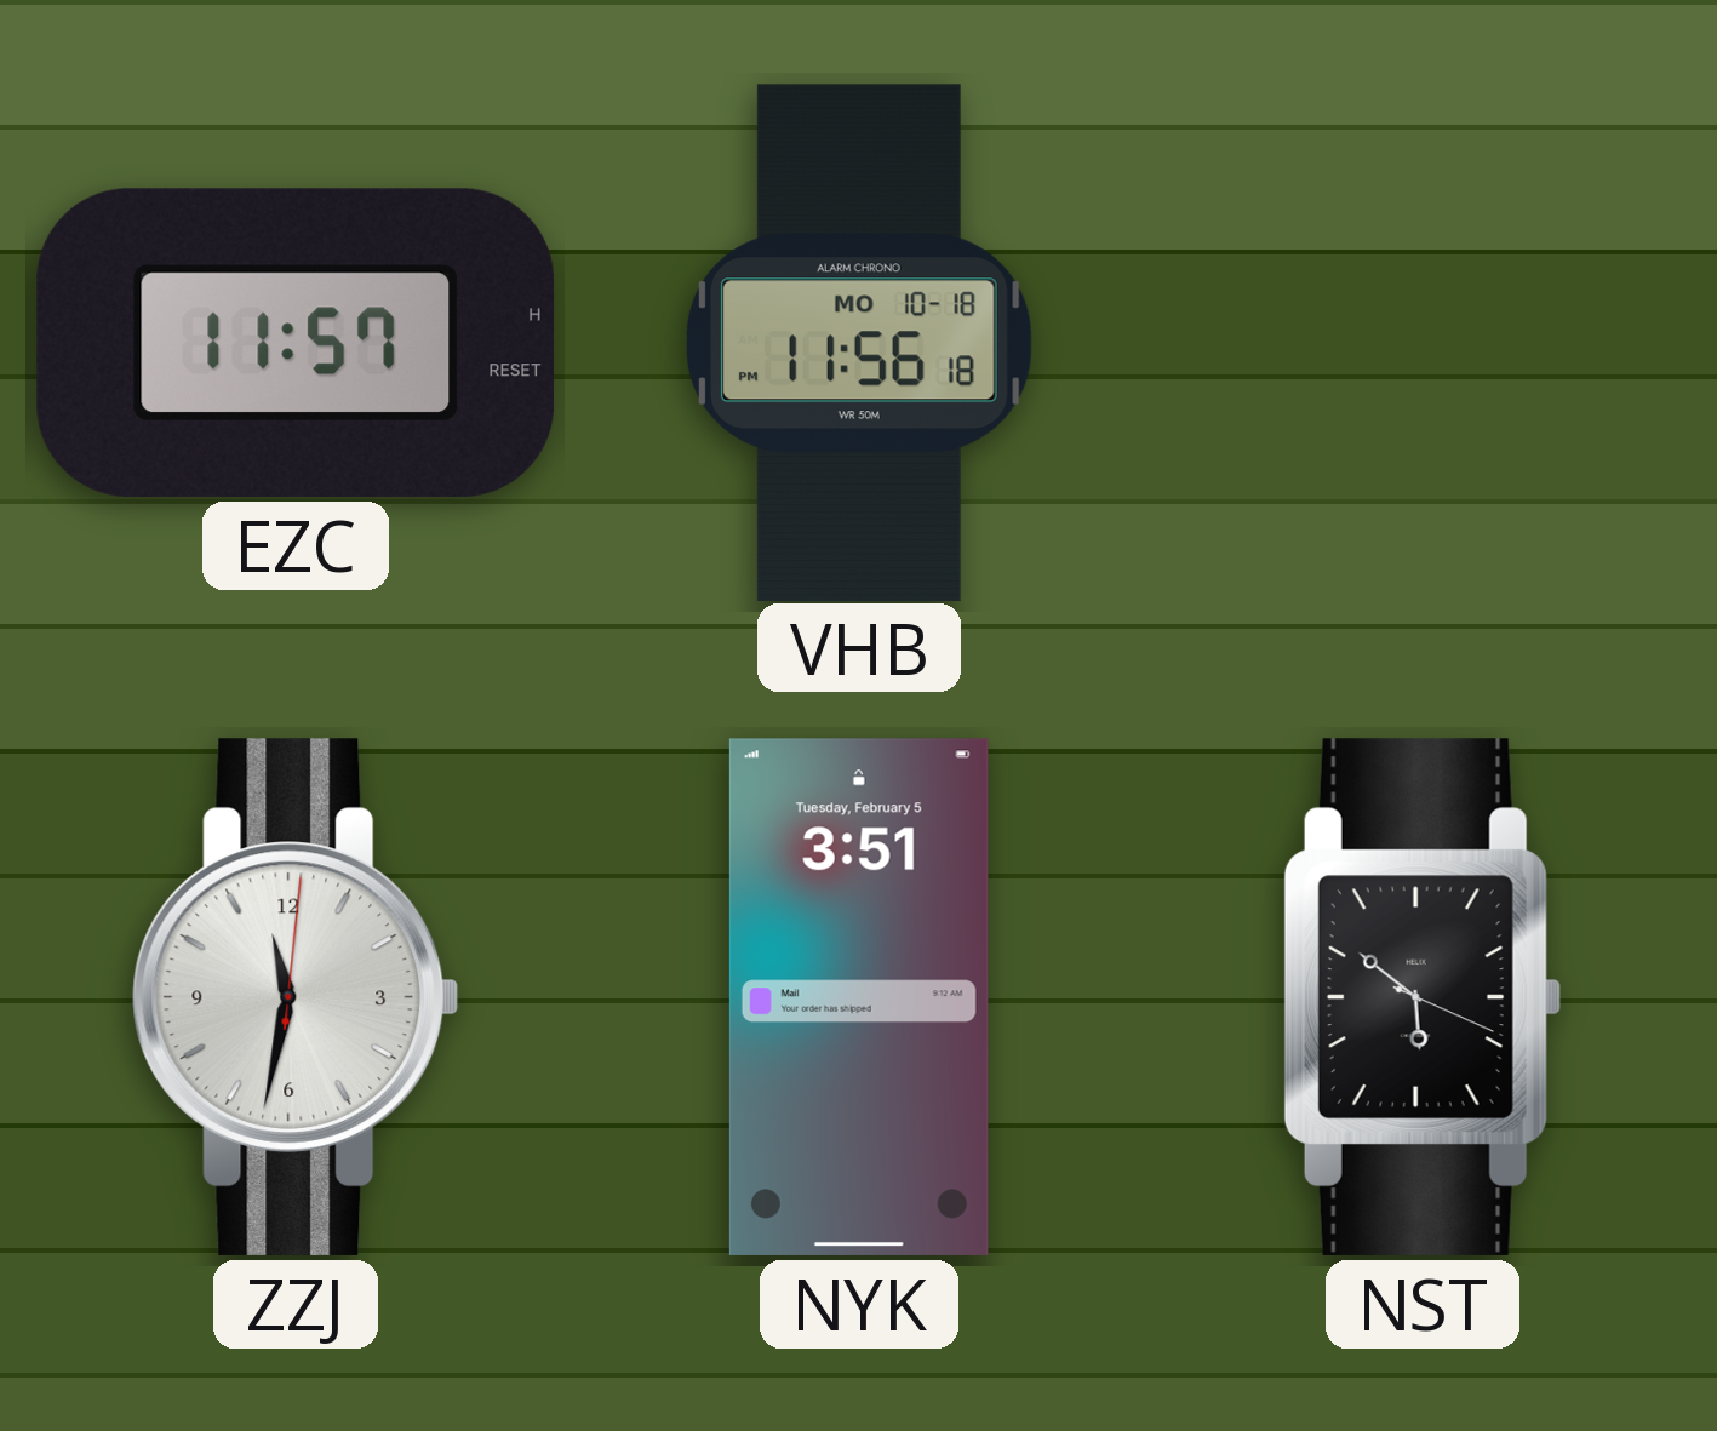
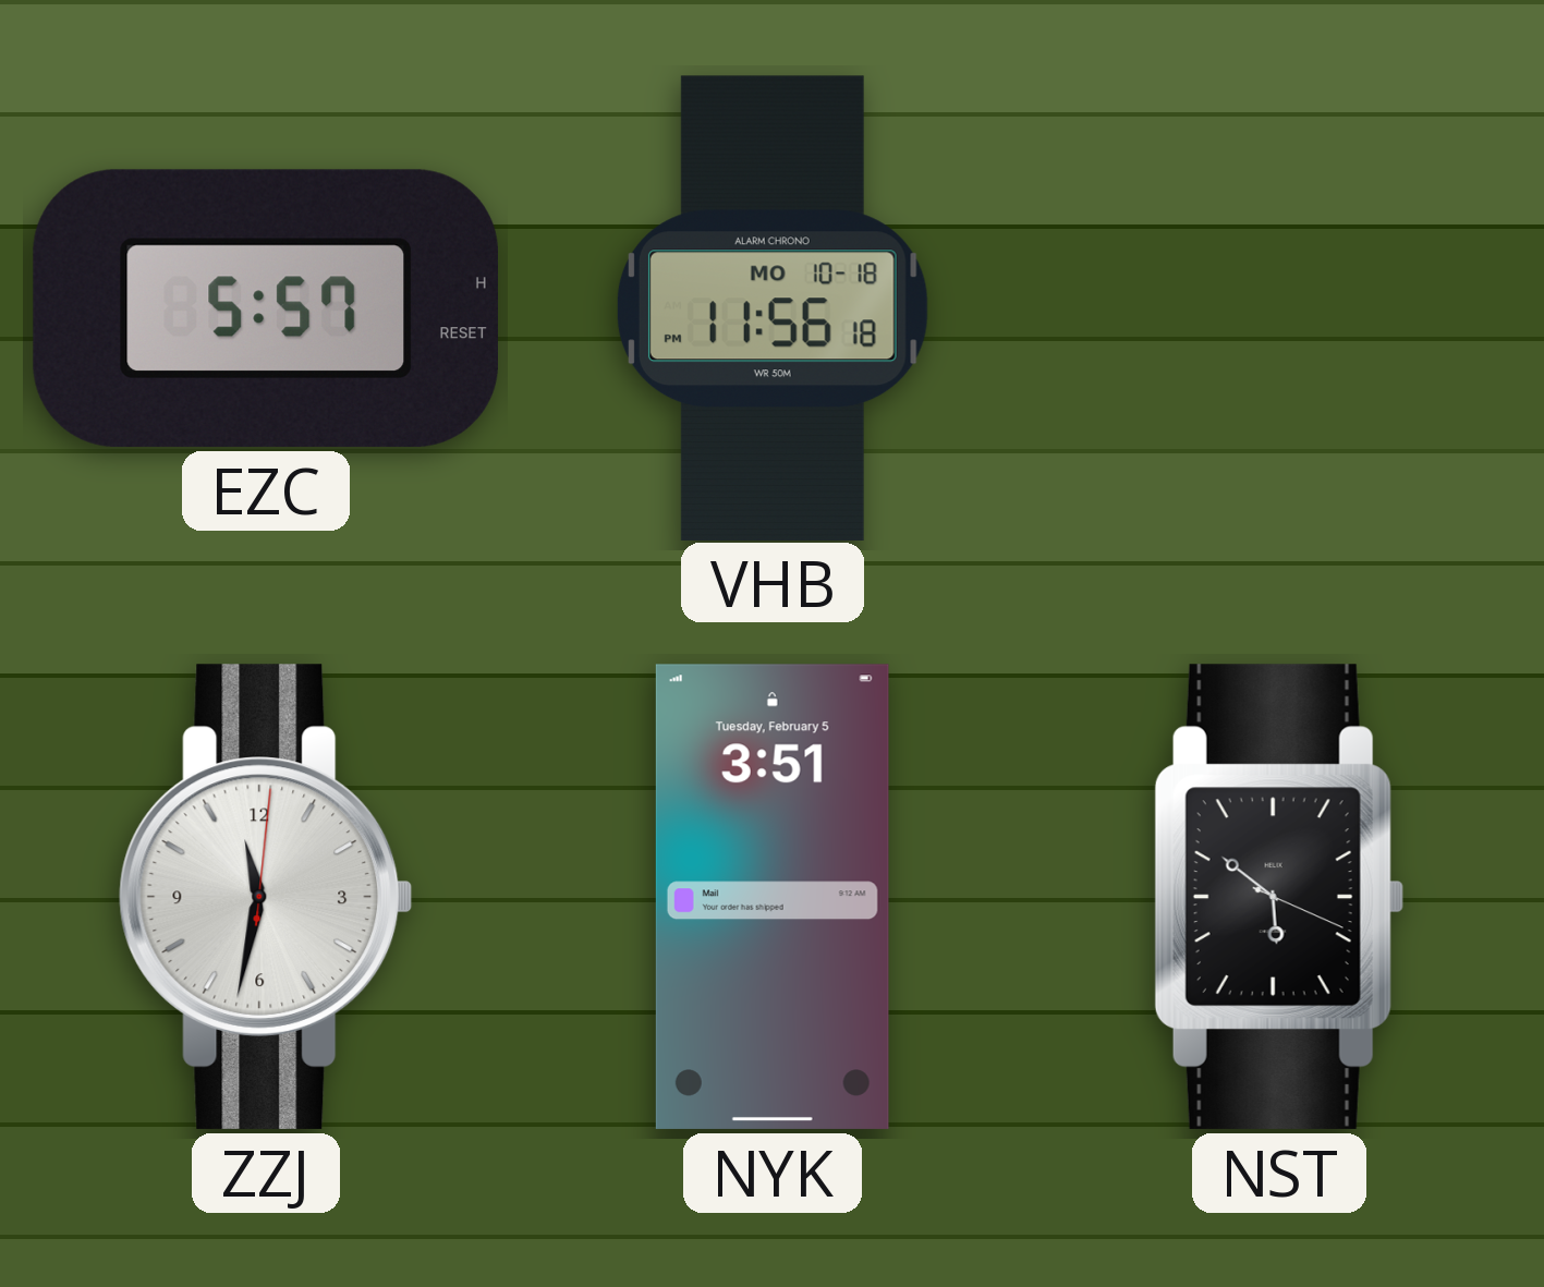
EZC: 11:57 -> 5:57 (266, 308)
